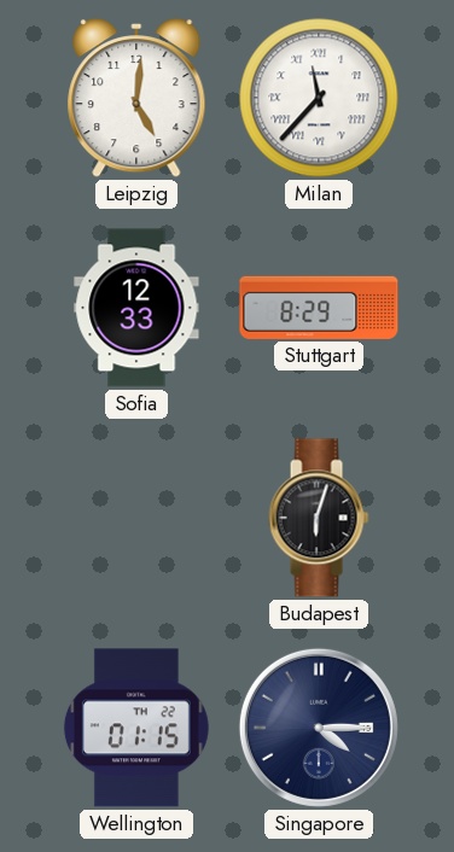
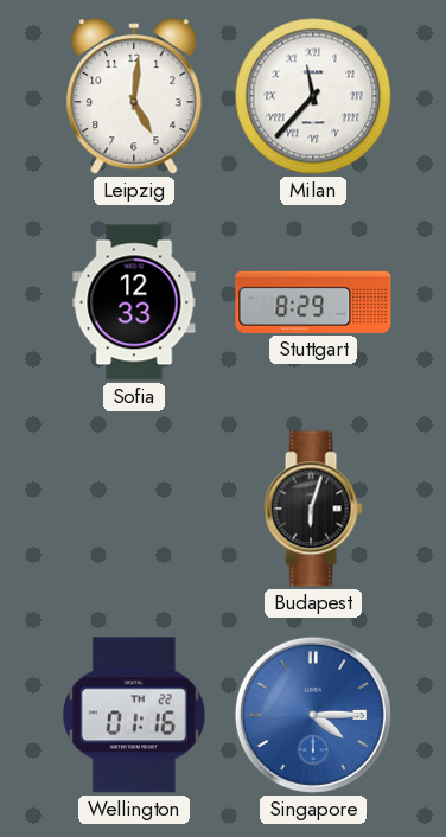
Wellington: 01:15 -> 01:16 (134, 715)
Singapore dial: navy -> blue (313, 715)
